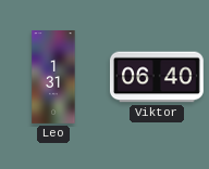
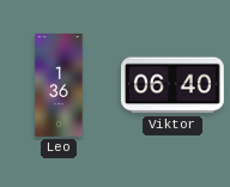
Leo: 1:31 -> 1:36 (59, 86)
